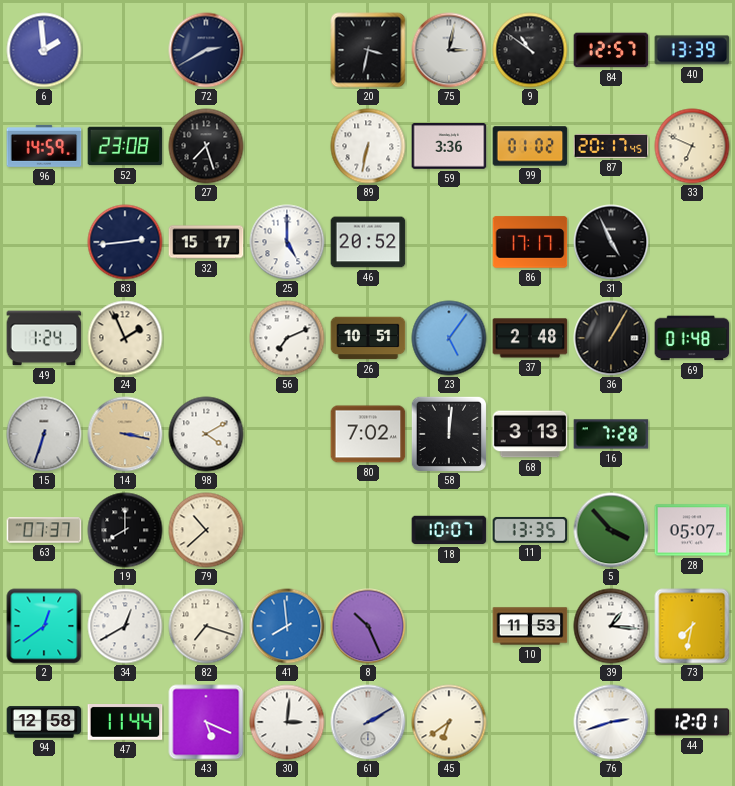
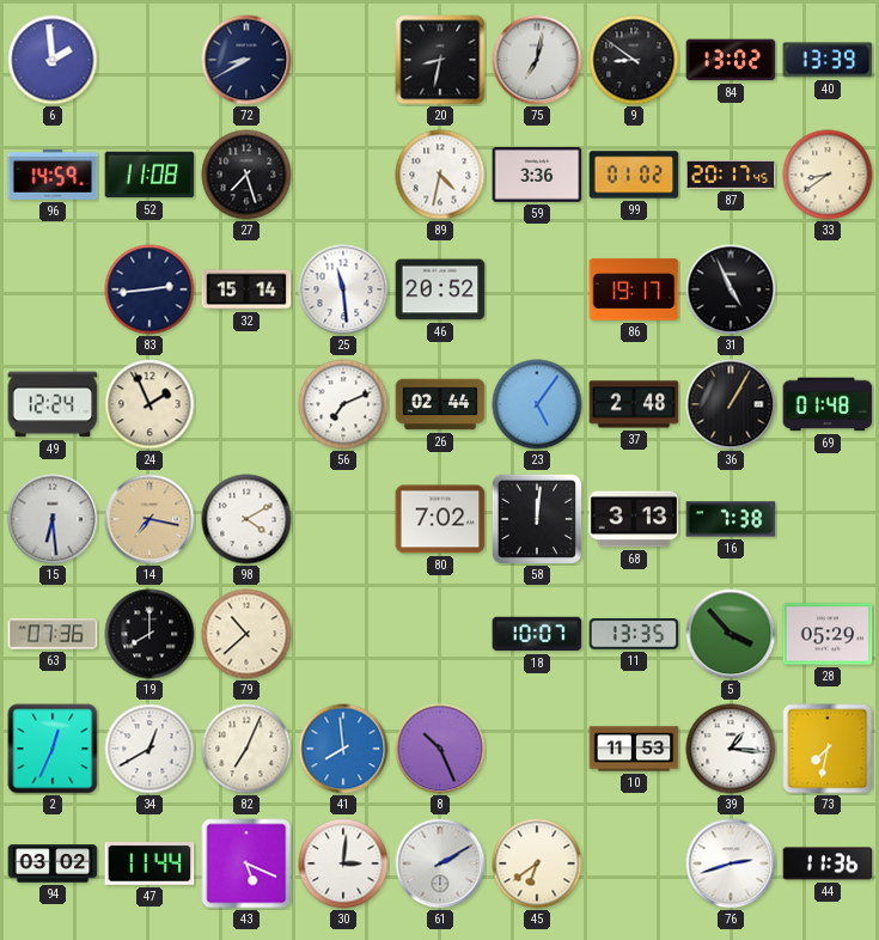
72: 2:40 -> 8:40 (246, 60)
20: 3:32 -> 8:32 (440, 60)
75: 3:02 -> 7:02 (537, 60)
9: 10:51 -> 8:51 (634, 60)
84: 12:57 -> 13:02 (731, 60)
52: 23:08 -> 11:08 (149, 175)
89: 6:32 -> 4:32 (440, 175)
33: 6:49 -> 8:39 (828, 175)
32: 15:17 -> 15:14 (246, 289)
25: 5:00 -> 11:29 (343, 289)
86: 17:17 -> 19:17 (634, 289)
49: 1:24 -> 12:24 (53, 404)
26: 10:51 -> 02:44 (440, 404)
15: 6:33 -> 6:29 (53, 519)
14: 3:17 -> 7:17 (149, 519)
16: 7:28 -> 7:38 (731, 519)
63: 07:37 -> 07:36 (53, 634)
28: 05:07 -> 05:29 (828, 634)
2: 12:39 -> 12:34 (53, 749)
82: 7:18 -> 7:04 (246, 749)
94: 12:58 -> 03:02 (53, 863)
44: 12:01 -> 11:36 (828, 863)
